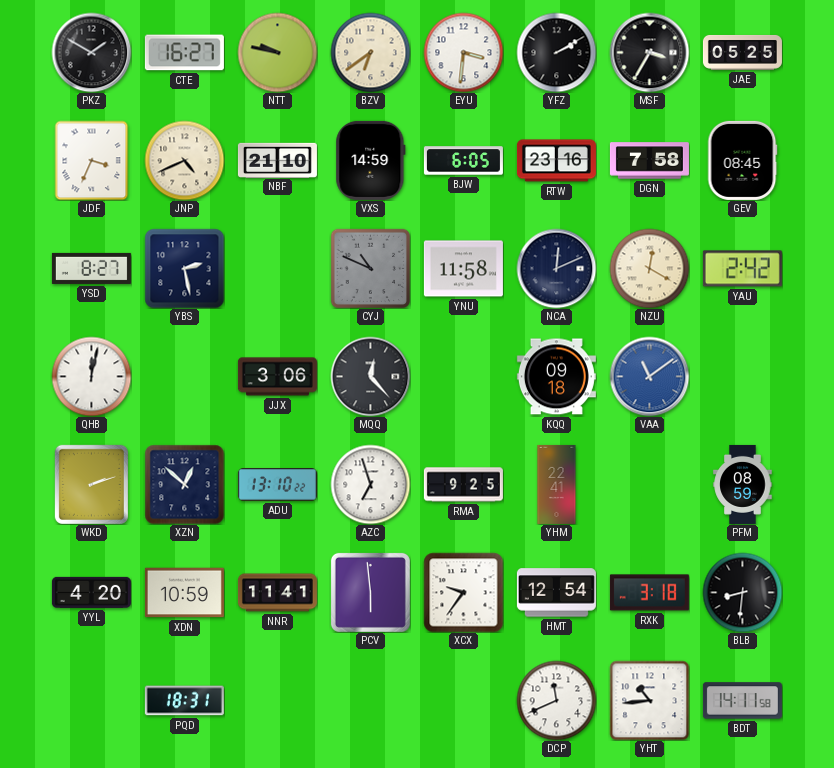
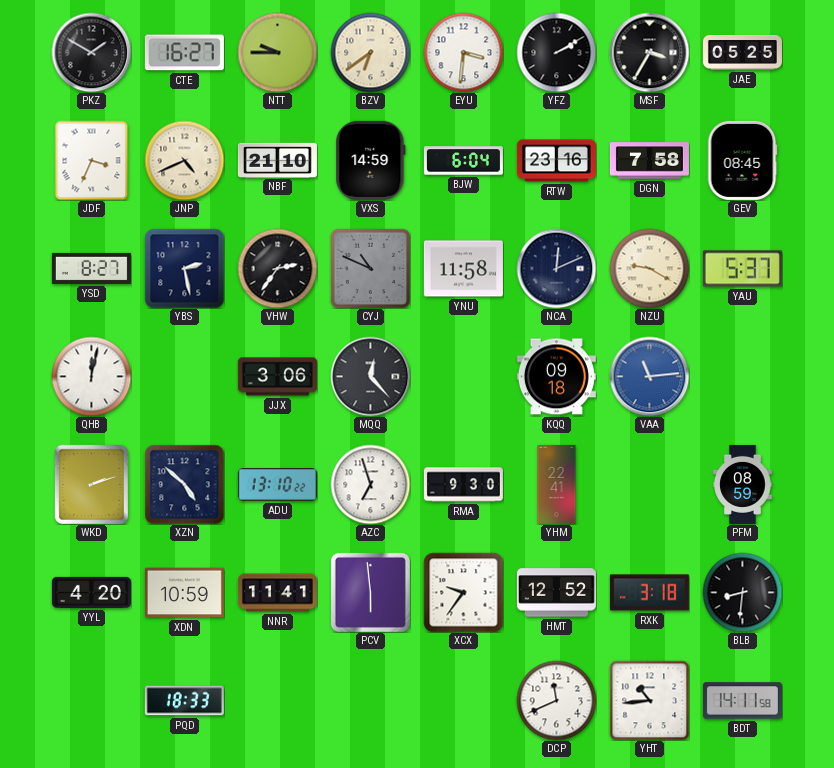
NTT: 9:47 -> 9:45 (277, 52)
BJW: 6:05 -> 6:04 (463, 161)
VHW: none -> 2:36 (277, 268)
NZU: 12:20 -> 9:20 (649, 268)
YAU: 2:42 -> 5:37 (742, 269)
VAA: 11:09 -> 11:14 (649, 376)
XZN: 12:52 -> 4:52 (184, 484)
RMA: 9:25 -> 9:30 (463, 485)
HMT: 12:54 -> 12:52 (556, 593)
PQD: 18:31 -> 18:33 (184, 701)
